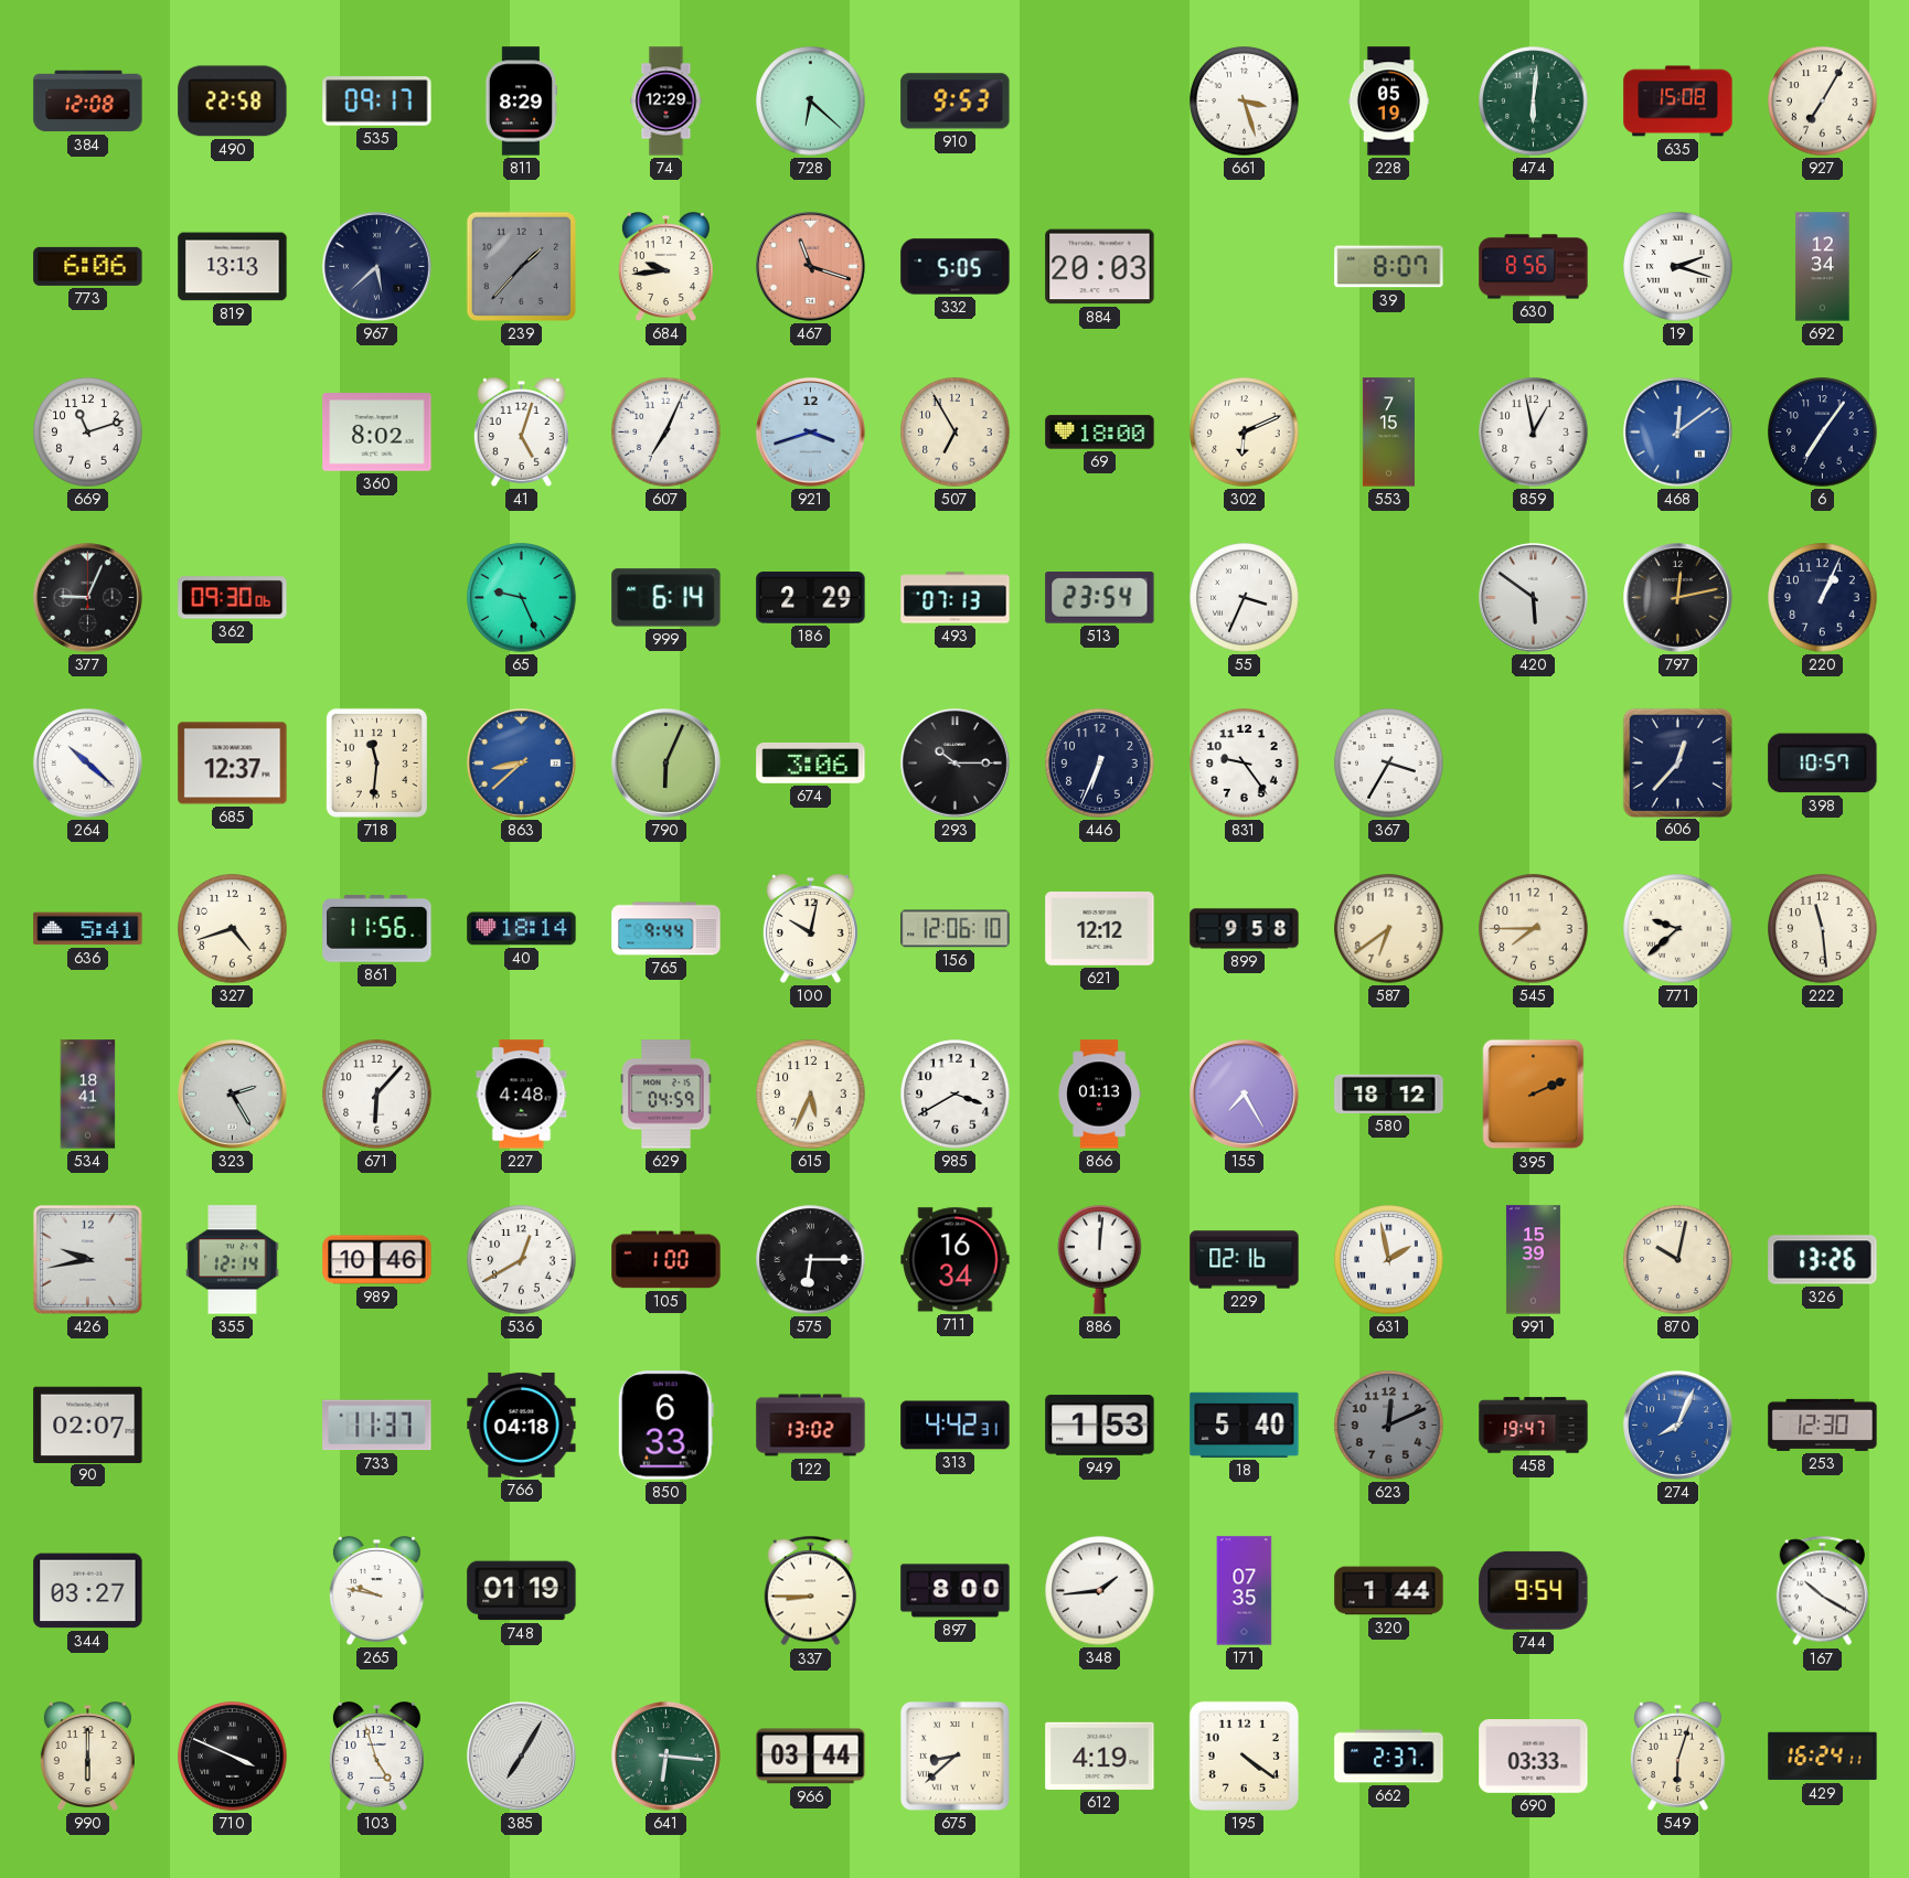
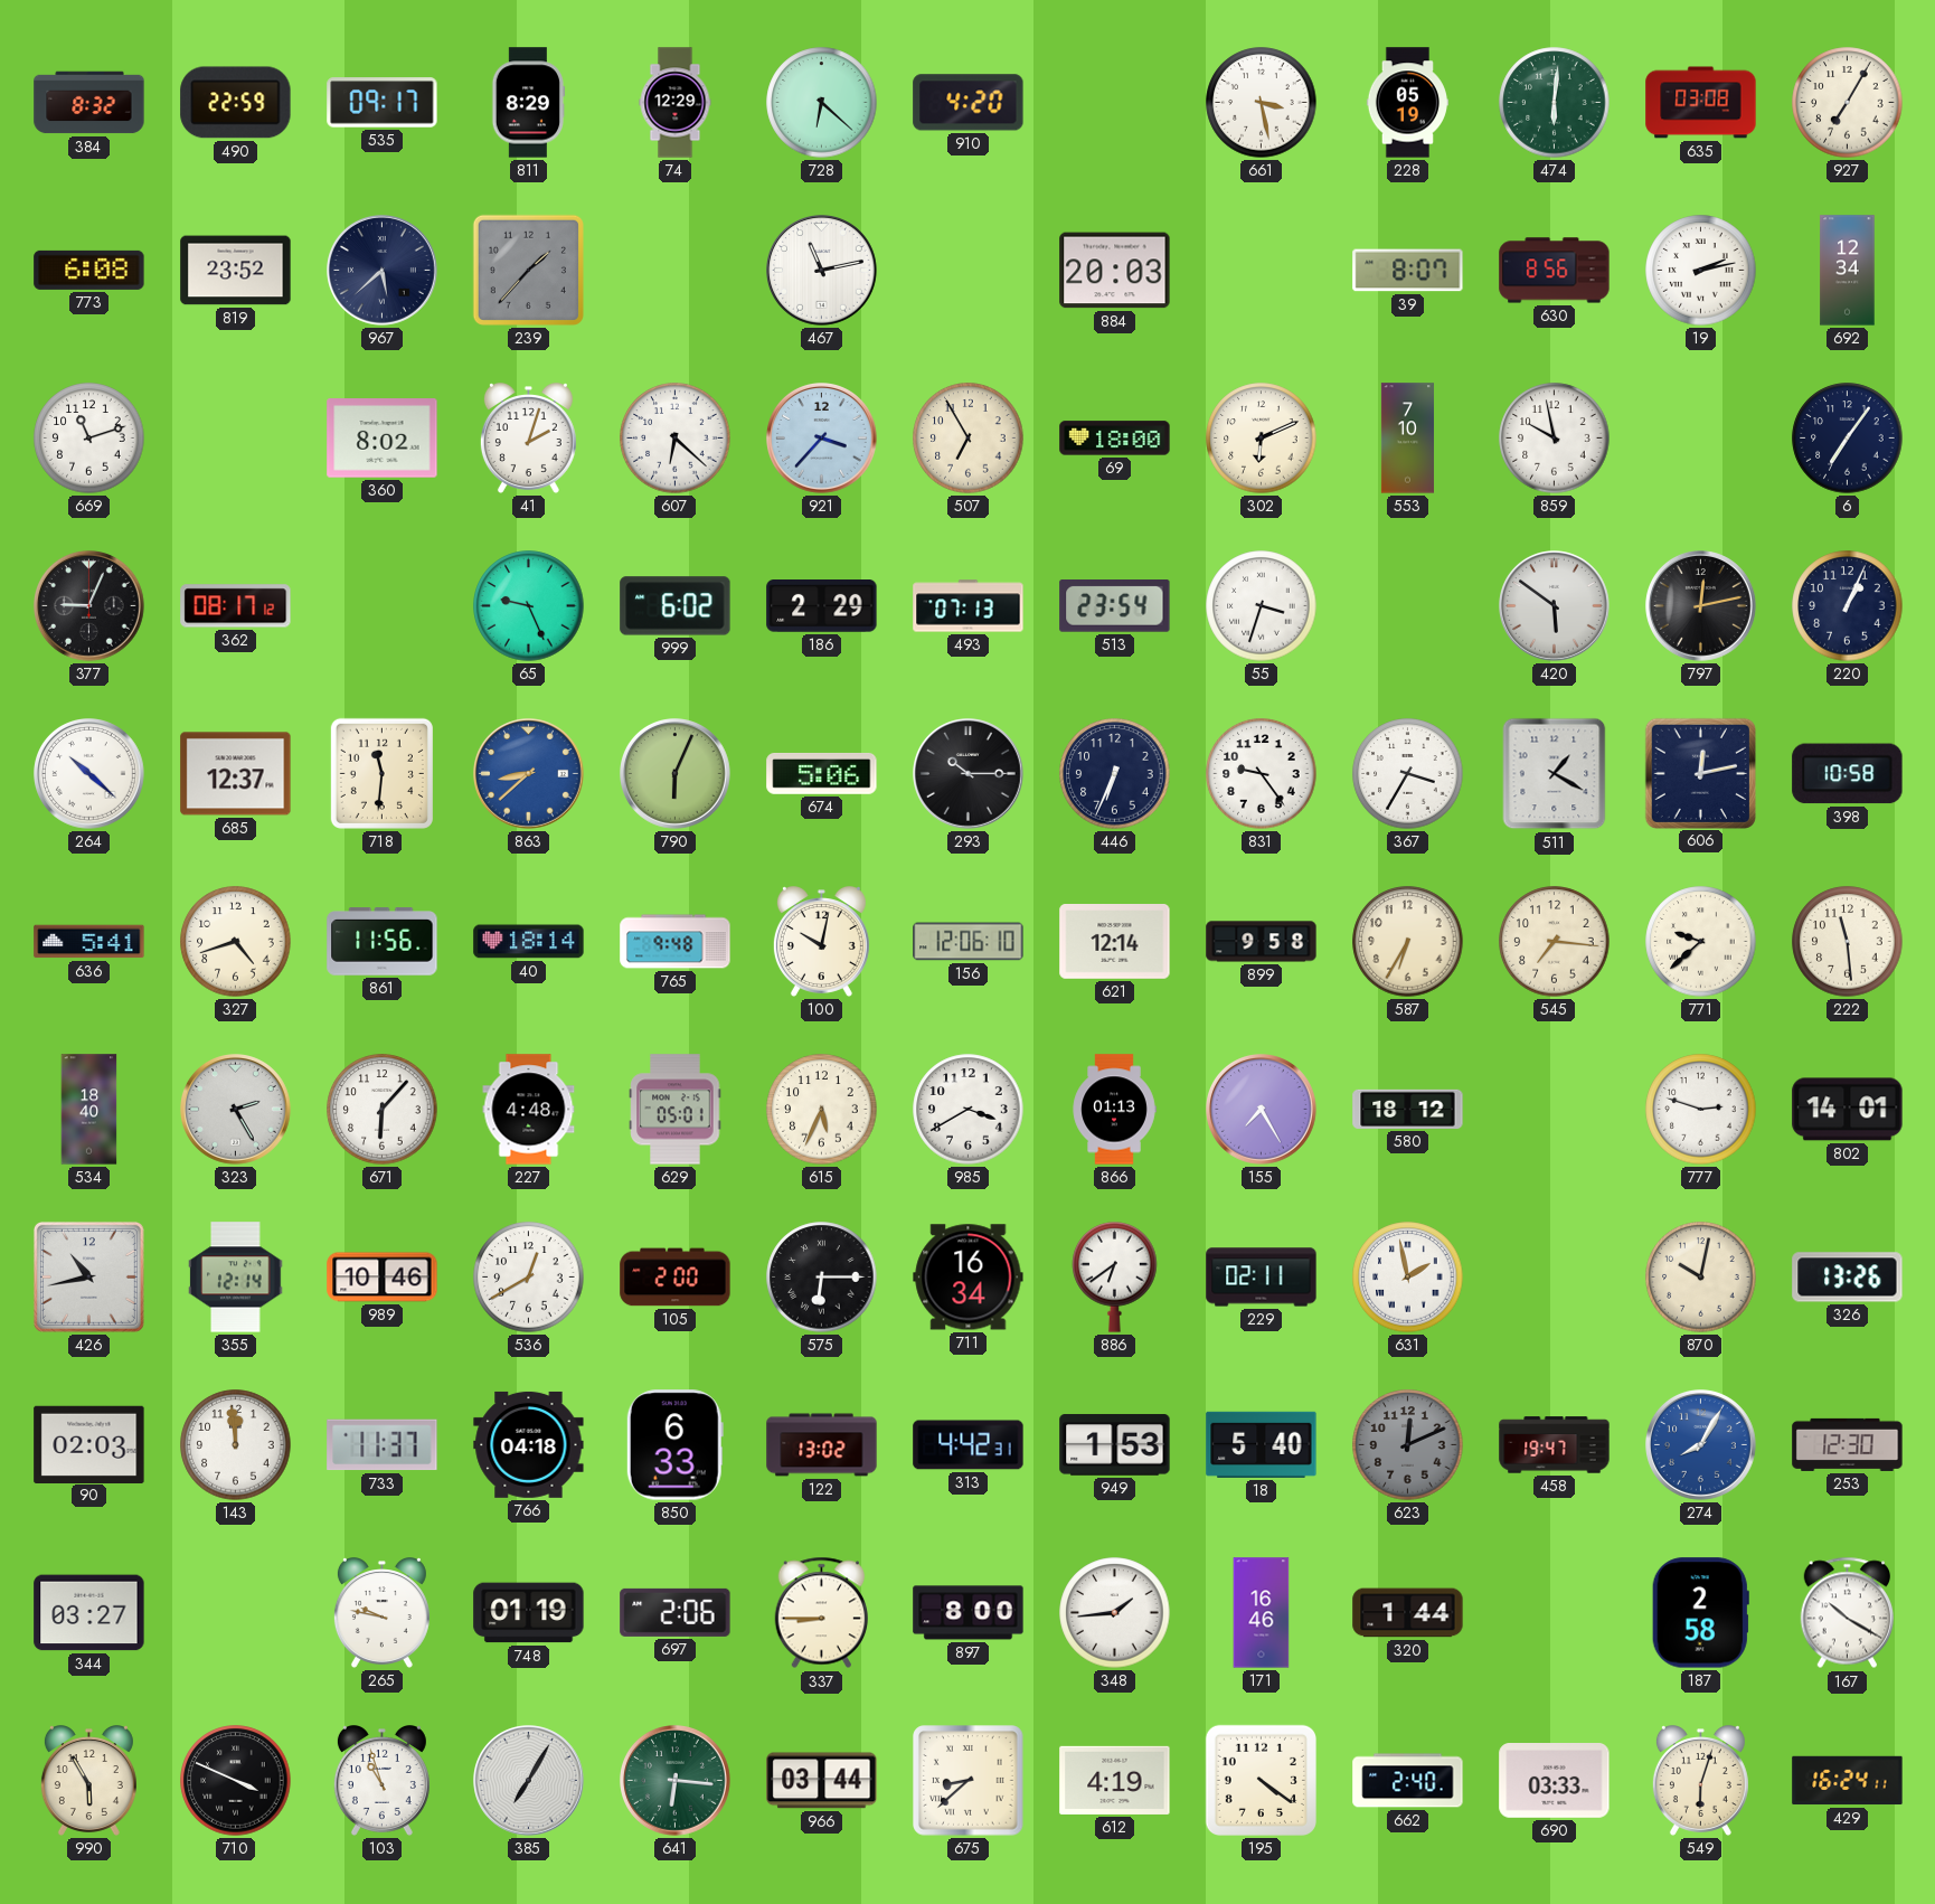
384: 12:08 -> 8:32 (89, 103)
490: 22:58 -> 22:59 (236, 103)
910: 9:53 -> 4:20 (969, 103)
661: 3:27 -> 3:28 (1262, 103)
635: 15:08 -> 03:08 (1701, 103)
773: 6:06 -> 6:08 (89, 270)
819: 13:13 -> 23:52 (236, 271)
684: 9:44 -> none (665, 267)
467: 11:18 -> 11:13 (822, 271)
467 dial: salmon -> white (822, 271)
332: 5:05 -> none (956, 267)
19: 2:18 -> 2:13 (1701, 271)
41: 5:03 -> 2:03 (528, 439)
607: 7:04 -> 6:22 (676, 439)
921: 3:42 -> 3:37 (822, 439)
553: 7:15 -> 7:10 (1407, 439)
859: 12:58 -> 9:58 (1555, 439)
468: 12:09 -> none (1678, 433)
362: 09:30 -> 08:17 (236, 606)
999: 6:14 -> 6:02 (676, 606)
55: 3:34 -> 3:33 (1262, 606)
674: 3:06 -> 5:06 (822, 774)
511: none -> 1:20 (1555, 774)
606: 12:37 -> 12:13 (1700, 773)
398: 10:57 -> 10:58 (1848, 774)
765: 9:44 -> 9:48 (676, 942)
621: 12:12 -> 12:14 (1115, 942)
587: 6:39 -> 6:35 (1408, 942)
545: 7:45 -> 7:16 (1555, 942)
534: 18:41 -> 18:40 (89, 1110)
629: 04:59 -> 05:01 (676, 1110)
395: 2:11 -> none (1534, 1095)
777: none -> 2:48 (1701, 1110)
802: none -> 14:01 (1848, 1110)
426: 9:43 -> 10:43 (88, 1276)
105: 1:00 -> 2:00 (676, 1278)
886: 12:01 -> 6:39 (1115, 1278)
229: 02:16 -> 02:11 (1262, 1278)
991: 15:39 -> none (1533, 1260)
90: 02:07 -> 02:03 (89, 1444)
143: none -> 11:59 (236, 1445)
274: 8:04 -> 8:05 (1701, 1445)
697: none -> 2:06 (676, 1612)
171: 07:35 -> 16:46 (1262, 1613)
744: 9:54 -> none (1534, 1590)
187: none -> 2:58 (1700, 1613)
990: 6:00 -> 5:55 (88, 1781)
103: 4:57 -> 10:57 (381, 1781)
662: 2:37 -> 2:40 (1408, 1781)
